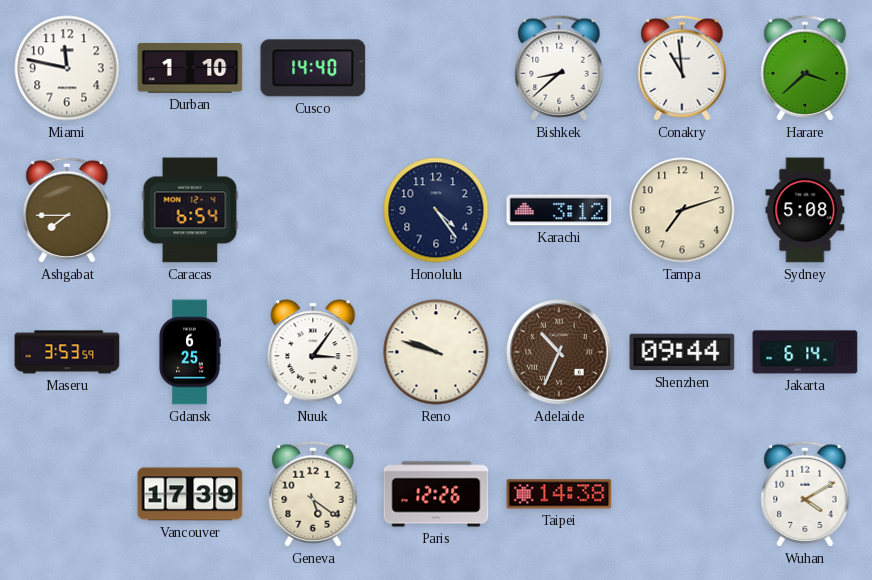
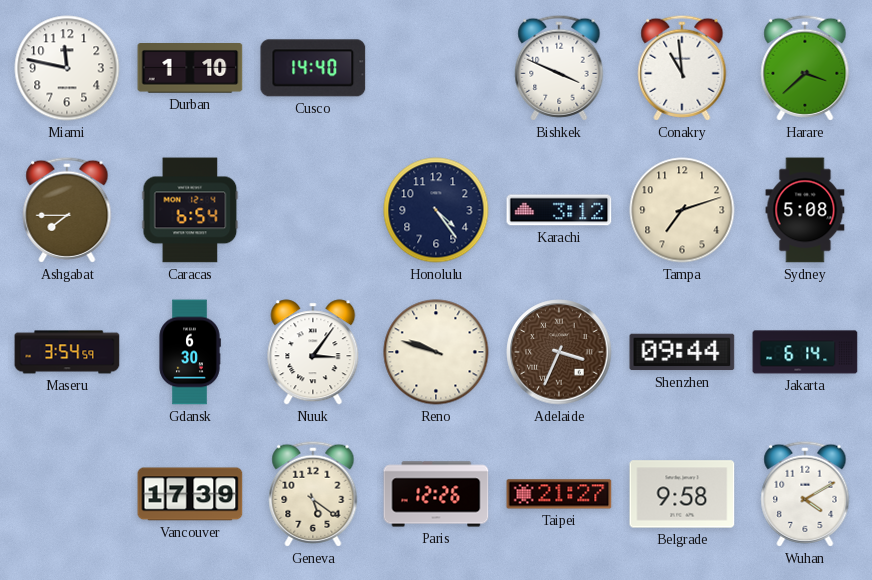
Bishkek: 8:38 -> 3:49 (559, 68)
Maseru: 3:53 -> 3:54 (67, 352)
Gdansk: 6:25 -> 6:30 (190, 352)
Adelaide: 10:34 -> 3:34 (559, 352)
Taipei: 14:38 -> 21:27 (559, 494)
Belgrade: none -> 9:58 (682, 494)
